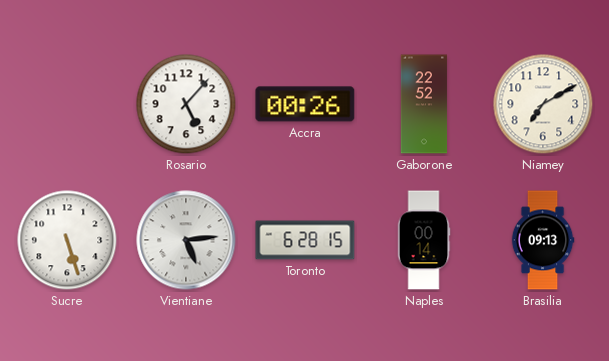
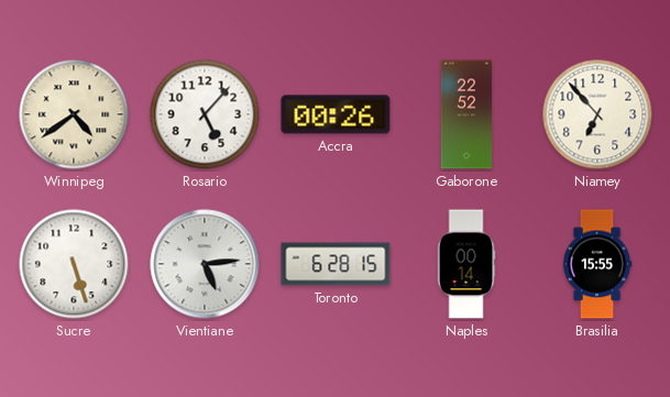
Winnipeg: none -> 4:39 (74, 114)
Niamey: 7:10 -> 6:53 (597, 114)
Brasilia: 09:13 -> 15:55 (597, 264)
